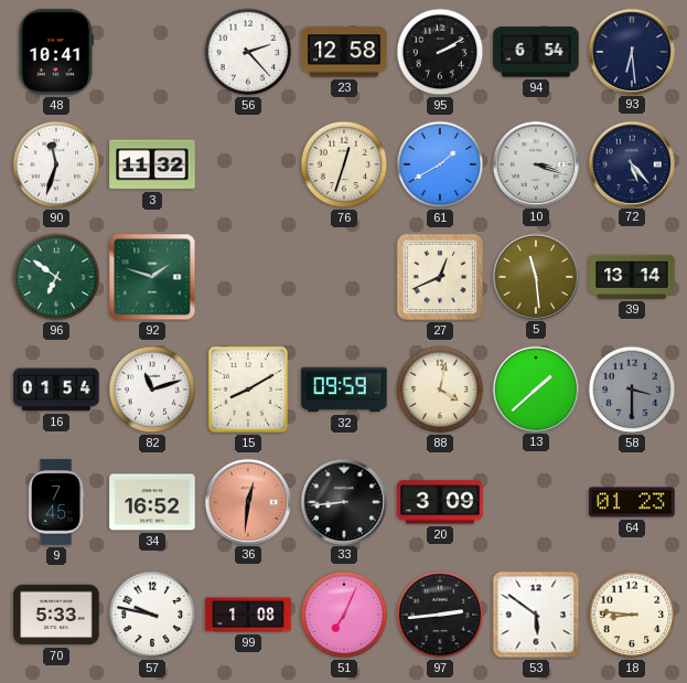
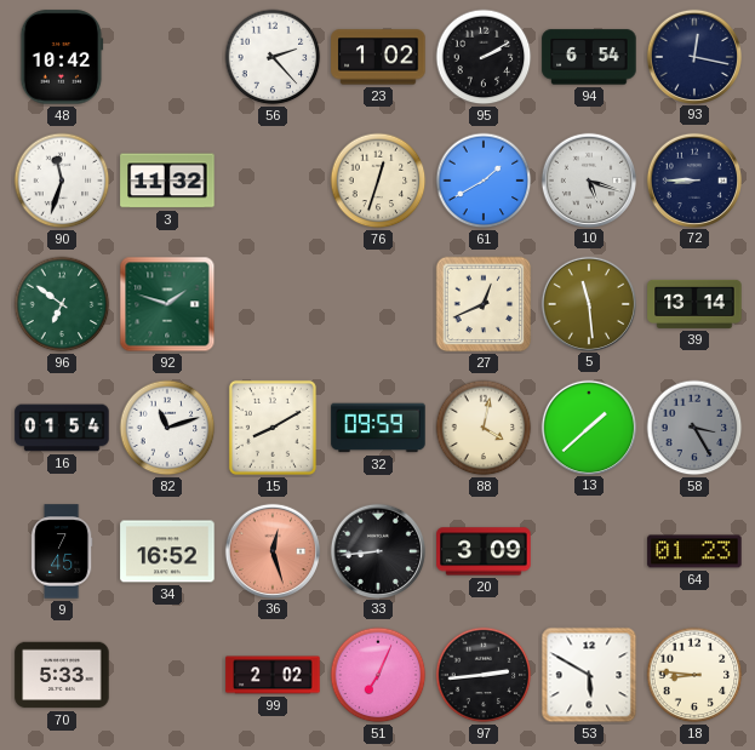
48: 10:41 -> 10:42 (62, 57)
23: 12:58 -> 1:02 (378, 57)
93: 6:29 -> 12:17 (693, 56)
10: 3:18 -> 5:18 (588, 179)
72: 5:23 -> 8:45 (693, 179)
58: 3:30 -> 3:25 (694, 428)
36: 12:31 -> 12:27 (271, 550)
57: 9:47 -> none (152, 615)
99: 1:08 -> 2:02 (273, 675)
53: 5:51 -> 5:50 (589, 675)
